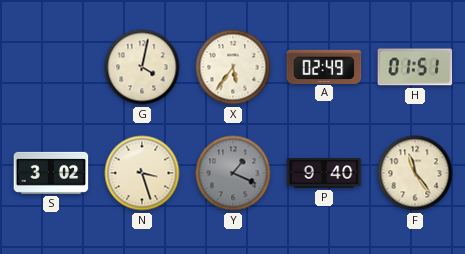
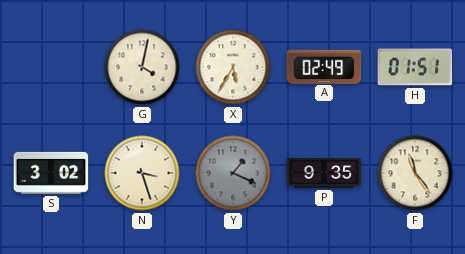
X: 5:36 -> 5:35 (233, 67)
P: 9:40 -> 9:35 (324, 173)
